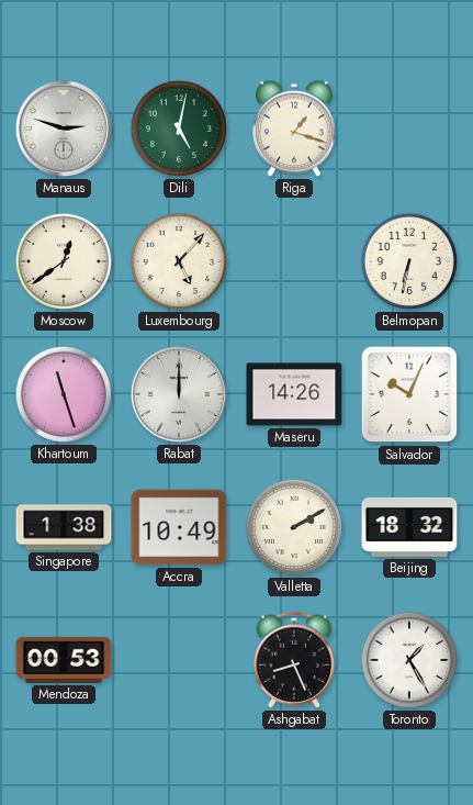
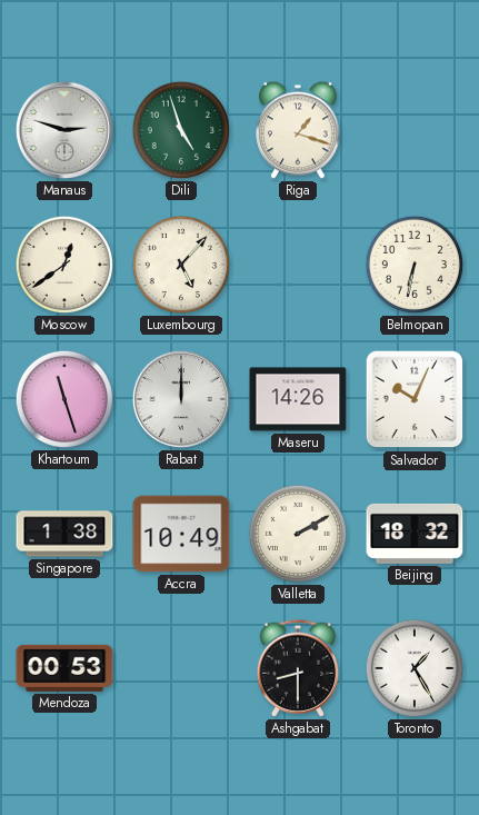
Dili: 5:02 -> 4:57 (181, 130)
Ashgabat: 8:26 -> 8:30 (298, 668)
